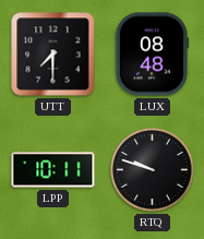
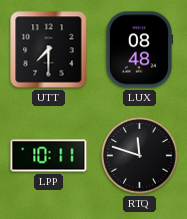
RTQ: 9:48 -> 11:48 (140, 156)
